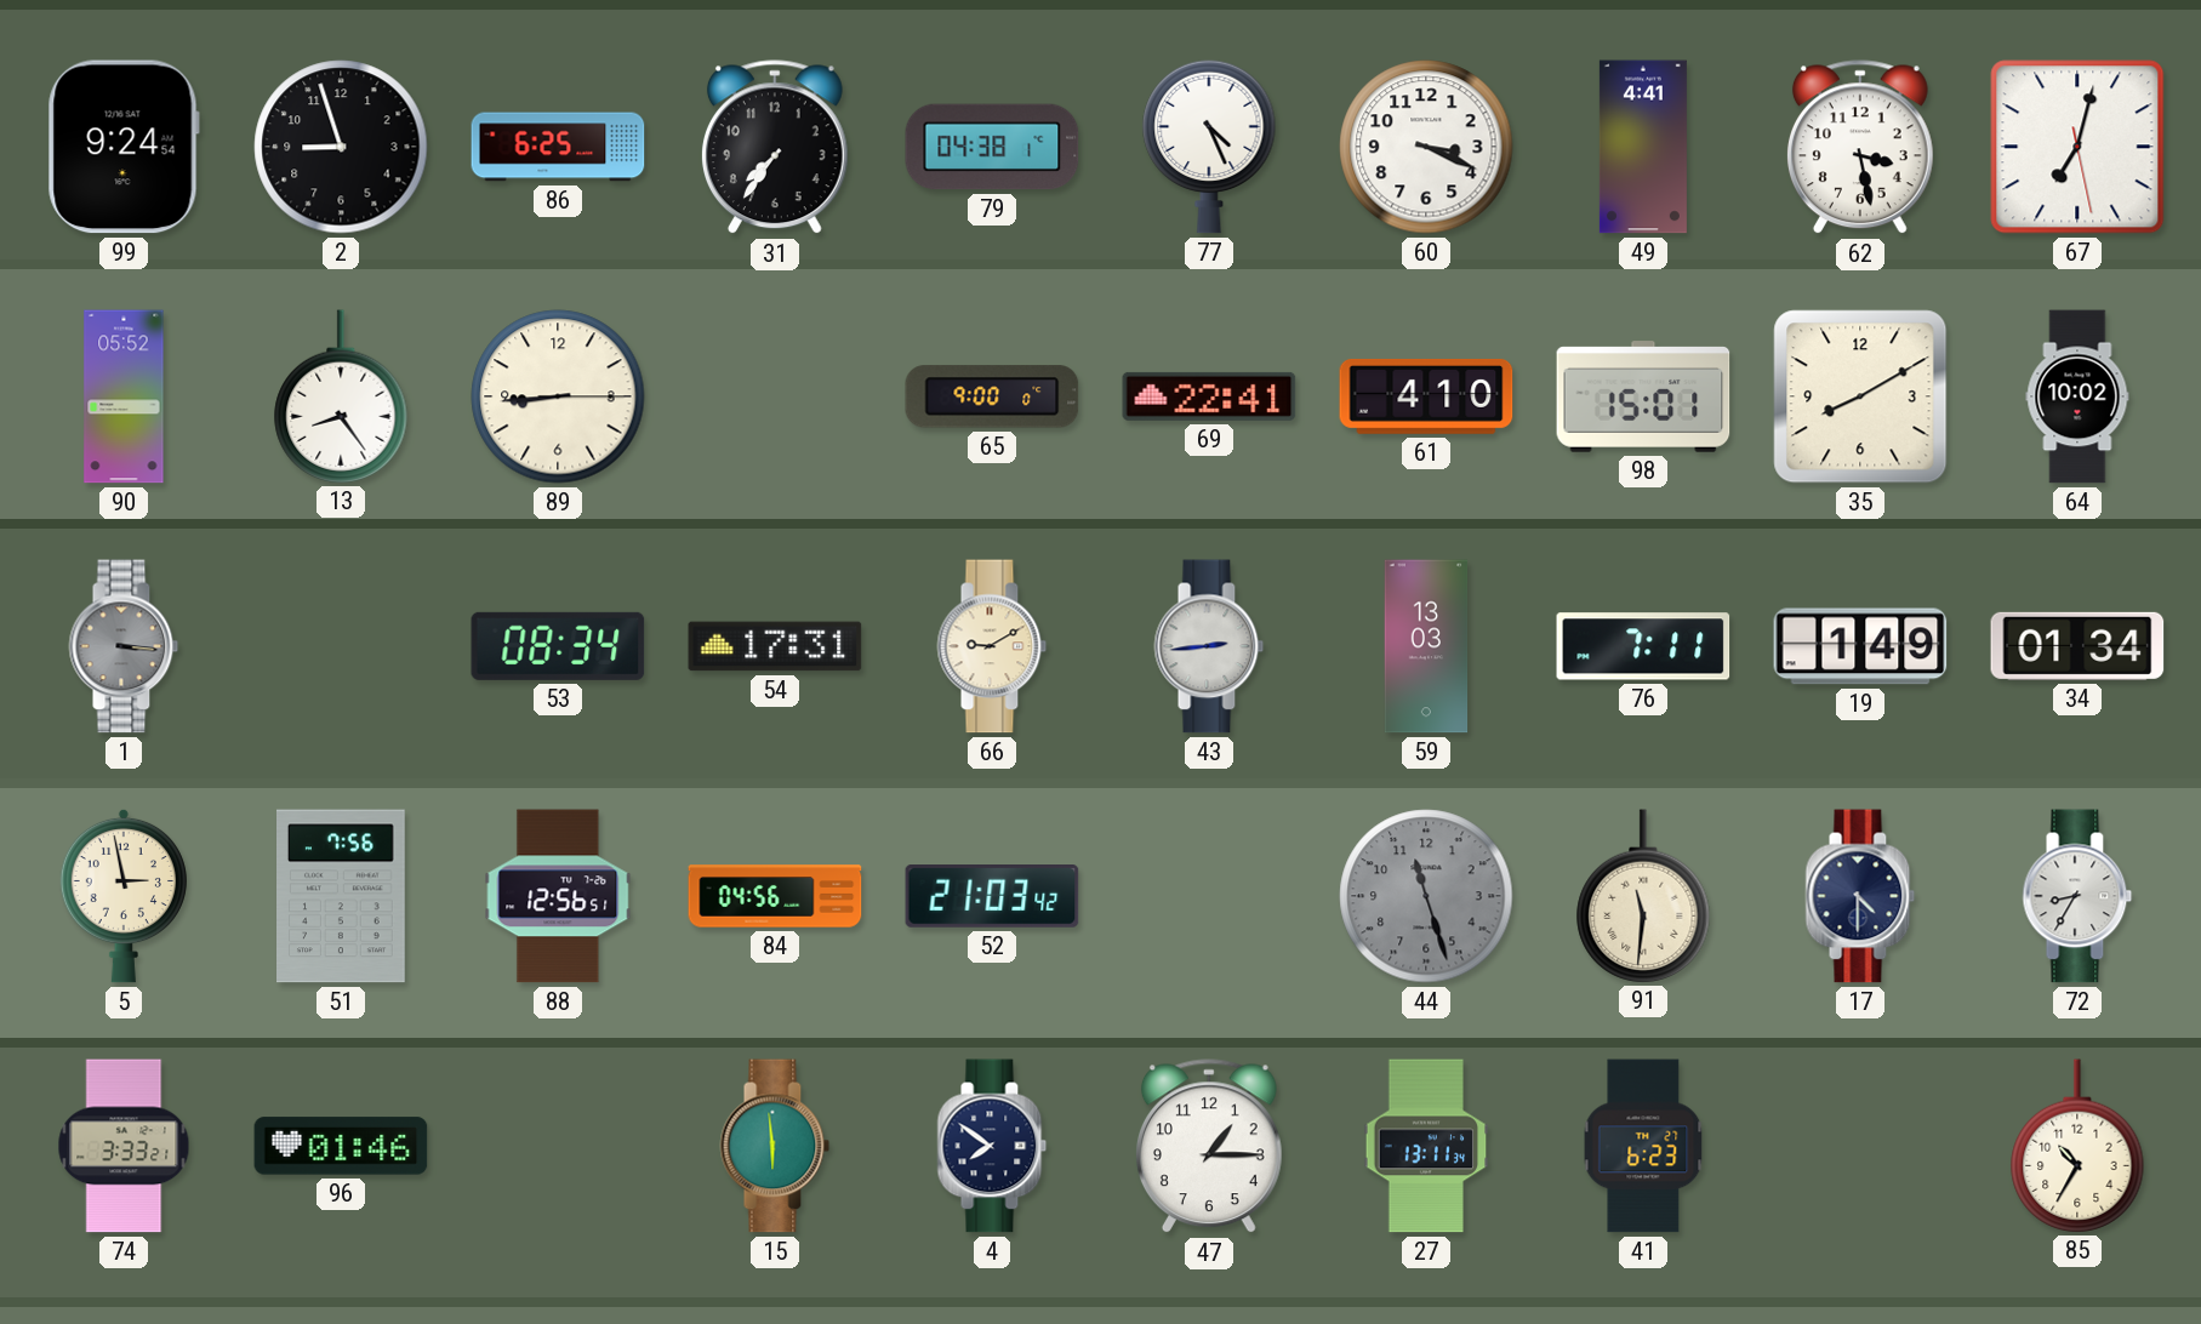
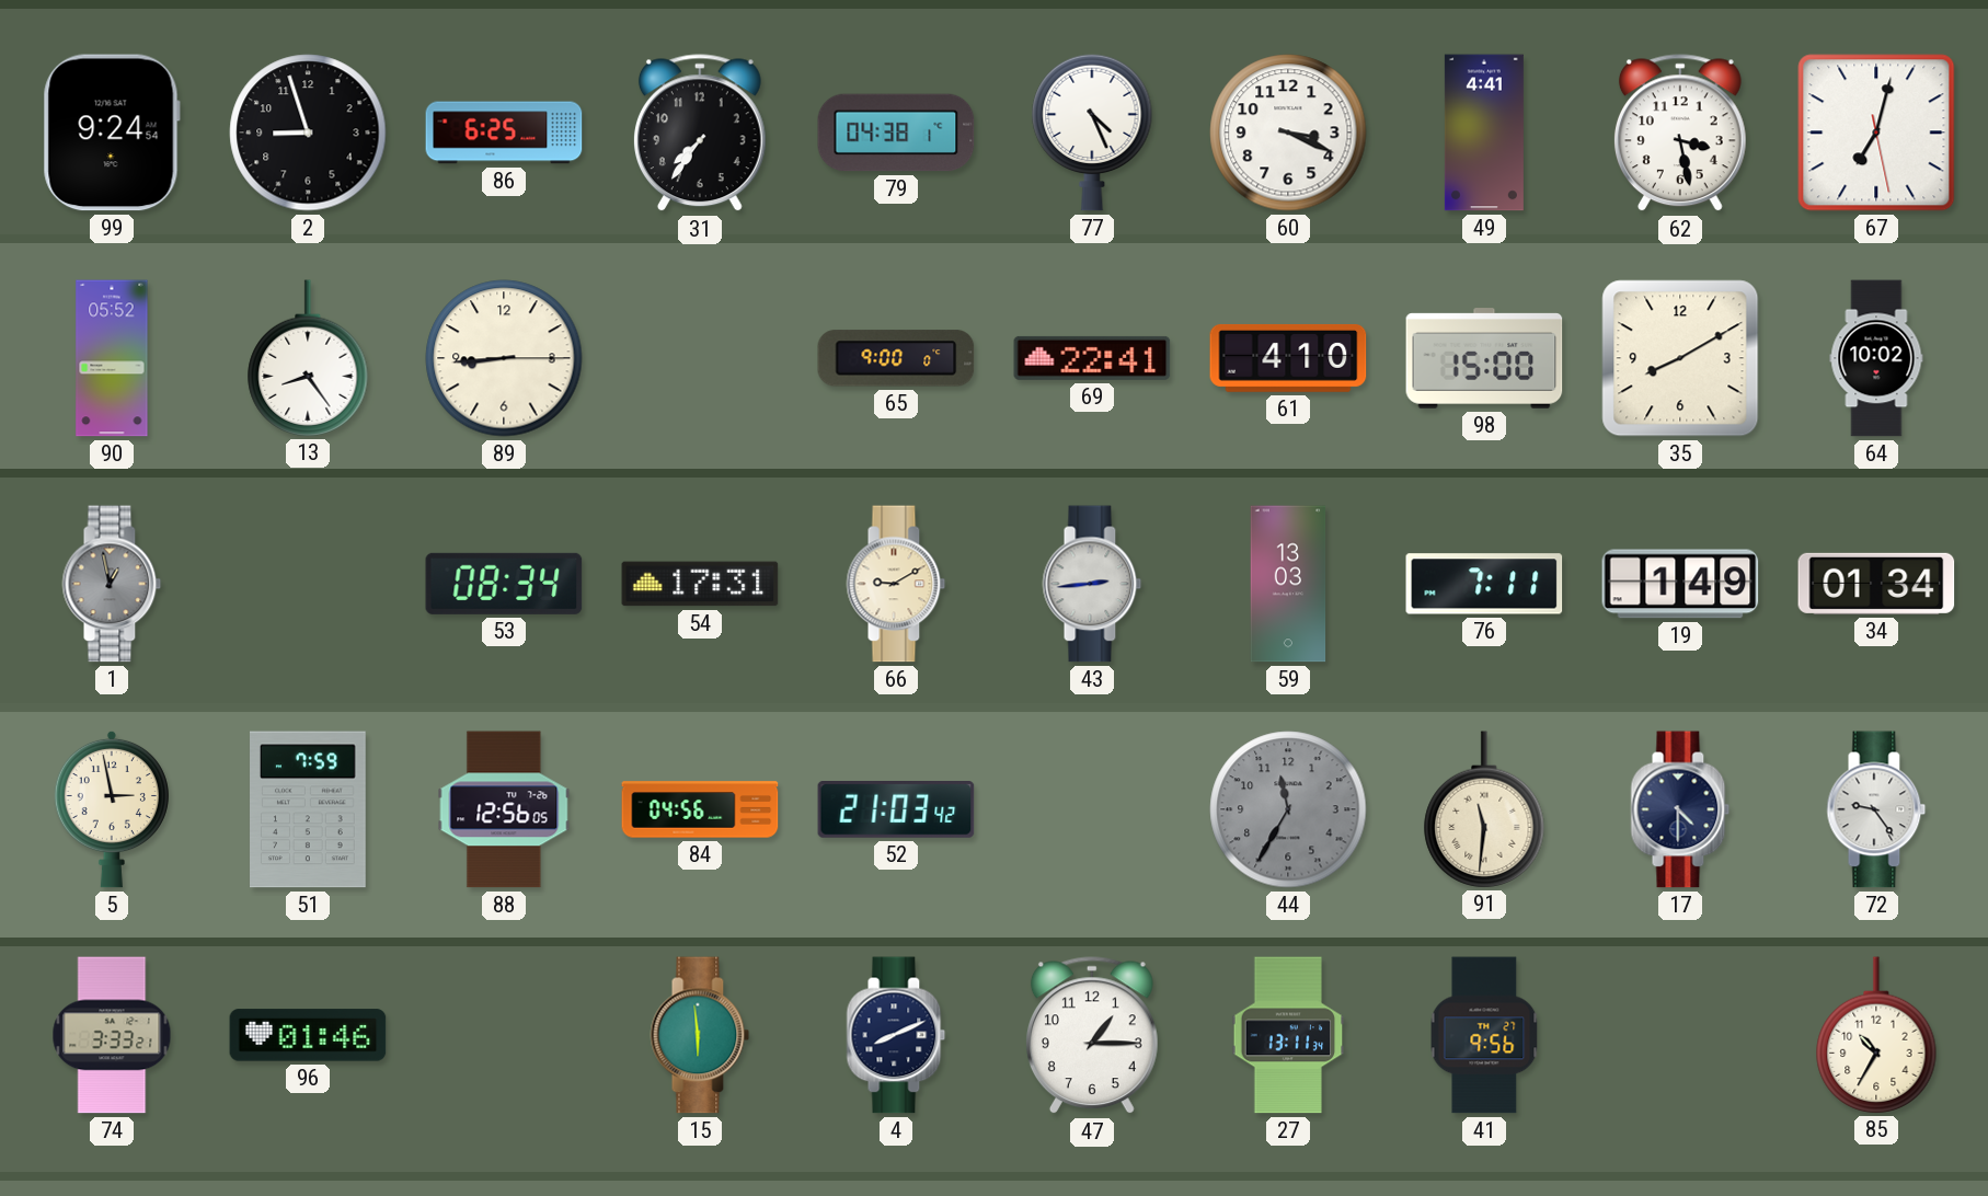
98: 15:01 -> 15:00 (1484, 358)
1: 3:16 -> 12:58 (112, 584)
51: 7:56 -> 7:59 (309, 809)
88: 12:56:51 -> 12:56:05 (504, 809)
44: 11:27 -> 11:35 (1288, 809)
72: 8:35 -> 9:24 (1876, 809)
4: 7:51 -> 8:11 (896, 1035)
41: 6:23 -> 9:56 (1484, 1035)
